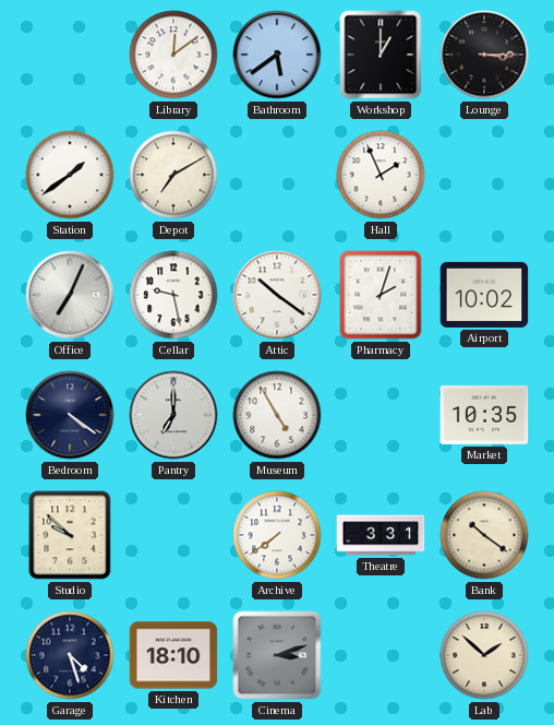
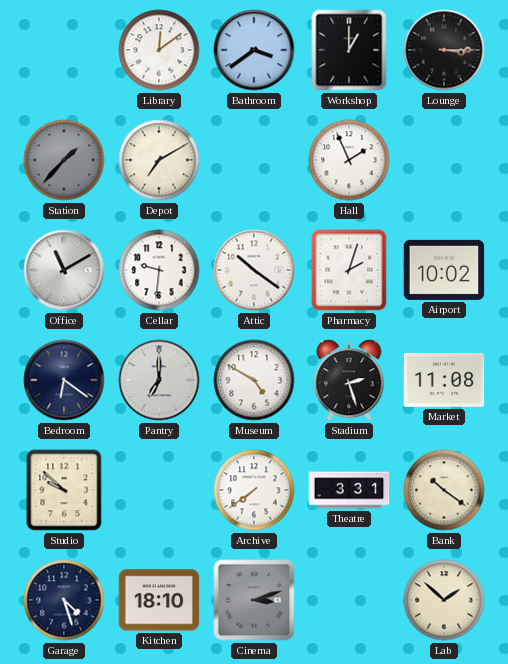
Bathroom: 5:39 -> 3:39 (254, 50)
Station: 1:39 -> 1:37 (64, 160)
Station dial: white -> grey (64, 160)
Office: 7:04 -> 11:10 (64, 270)
Cellar: 9:28 -> 9:31 (159, 270)
Bedroom: 4:21 -> 6:21 (64, 380)
Museum: 4:55 -> 4:50 (254, 380)
Stadium: none -> 2:27 (349, 380)
Market: 10:35 -> 11:08 (444, 380)
